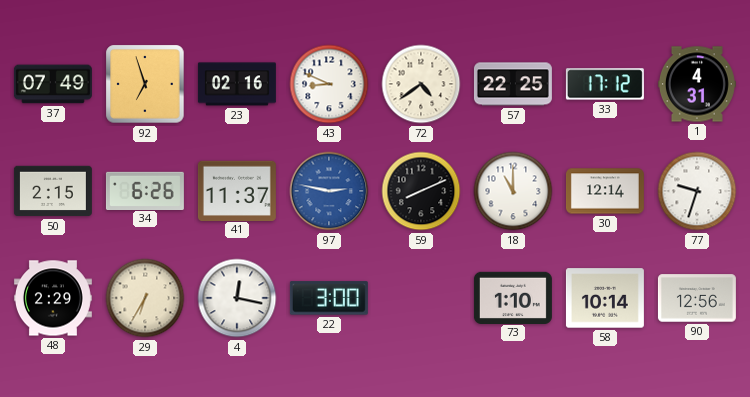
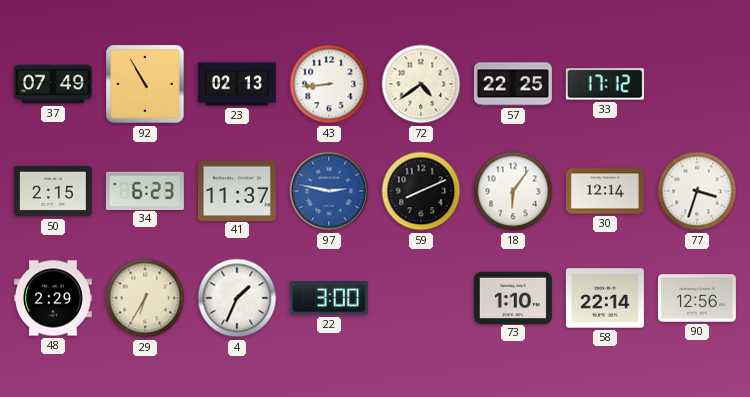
92: 6:57 -> 10:55 (145, 84)
23: 02:16 -> 02:13 (237, 84)
43: 8:49 -> 8:44 (329, 84)
1: 4:31 -> none (697, 84)
34: 6:26 -> 6:23 (145, 190)
18: 11:00 -> 6:06 (513, 191)
77: 9:33 -> 3:33 (697, 191)
4: 12:17 -> 1:34 (237, 298)
58: 10:14 -> 22:14 (605, 298)
